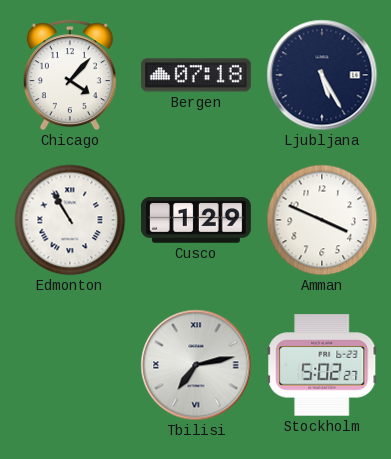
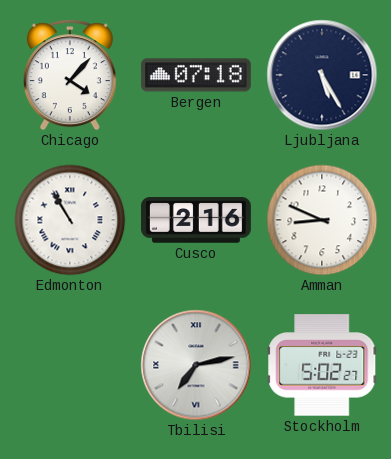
Cusco: 1:29 -> 2:16 (196, 220)
Amman: 3:49 -> 8:49 (322, 220)
